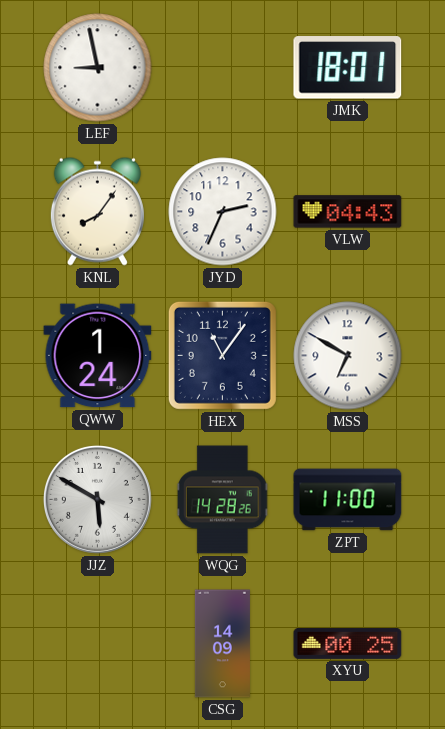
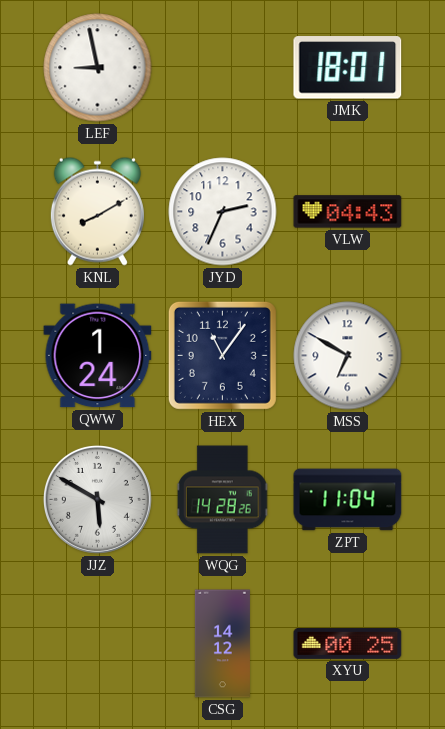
KNL: 8:06 -> 8:10 (97, 211)
ZPT: 11:00 -> 11:04 (348, 500)
CSG: 14:09 -> 14:12 (222, 644)
